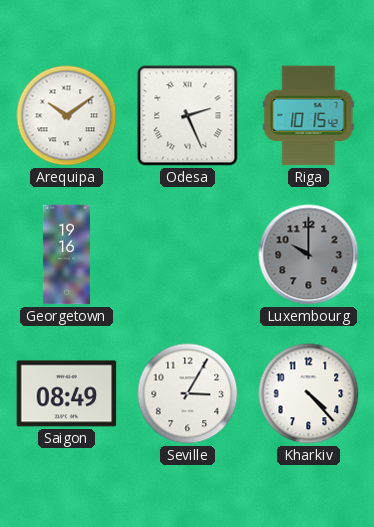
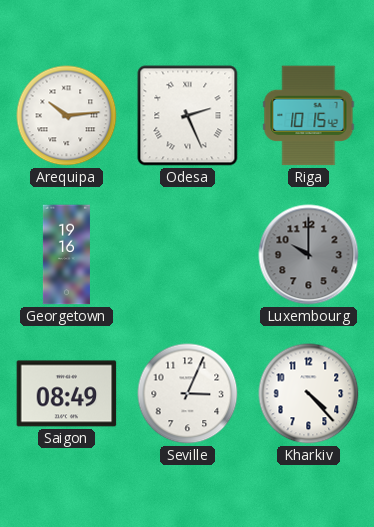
Arequipa: 10:09 -> 10:14 (67, 116)
Seville: 3:05 -> 3:04 (188, 394)
